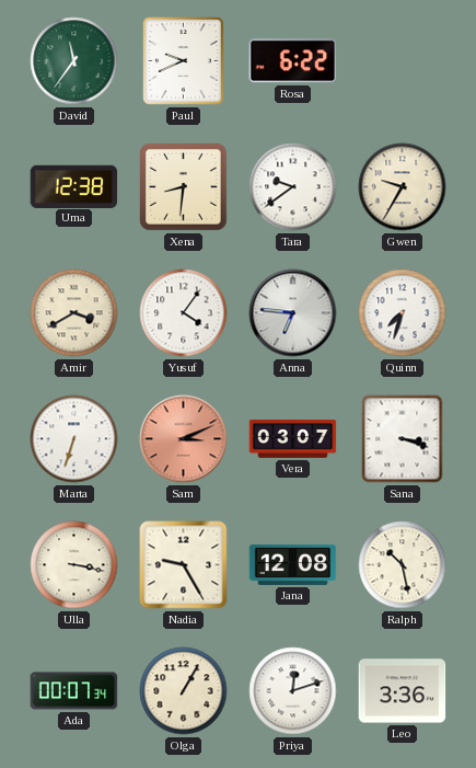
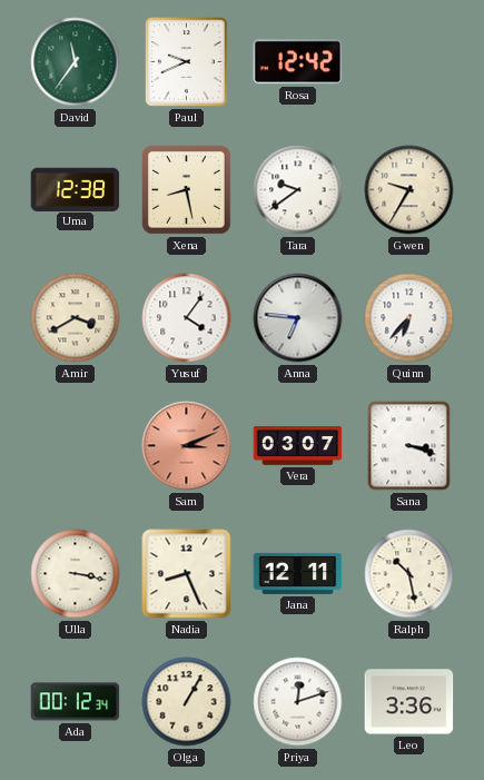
Rosa: 6:22 -> 12:42 (298, 62)
Xena: 8:31 -> 8:28 (187, 190)
Quinn: 7:33 -> 6:37 (409, 318)
Marta: 6:33 -> none (74, 439)
Nadia: 9:25 -> 8:26 (187, 574)
Jana: 12:08 -> 12:11 (298, 573)
Ada: 00:07 -> 00:12 (76, 702)
